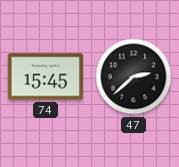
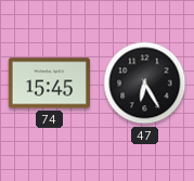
47: 2:38 -> 6:25 (145, 83)
